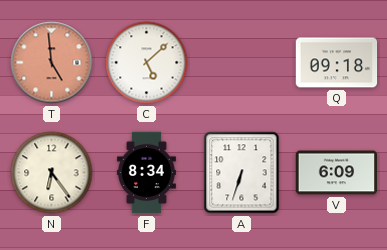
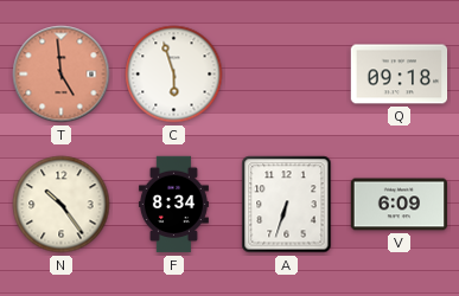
C: 5:08 -> 5:57 (174, 75)
N: 6:24 -> 10:24 (62, 205)
